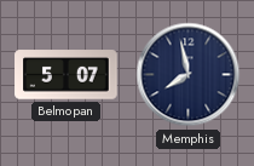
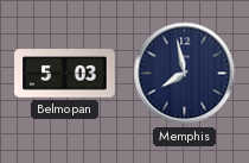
Belmopan: 5:07 -> 5:03 (65, 74)
